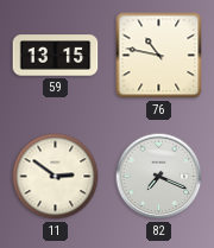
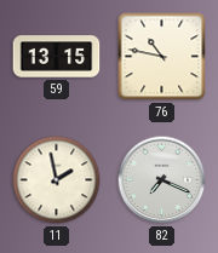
11: 2:51 -> 1:58 (57, 180)
